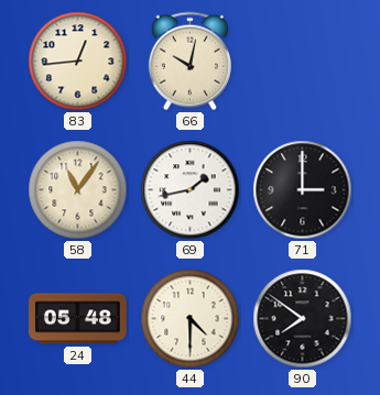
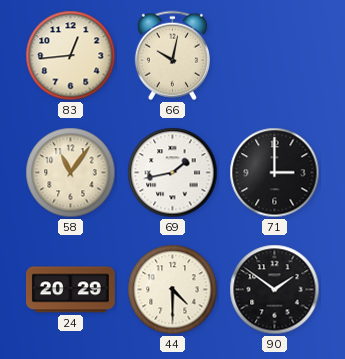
24: 05:48 -> 20:29 (71, 290)
90: 7:51 -> 1:51 (275, 290)
